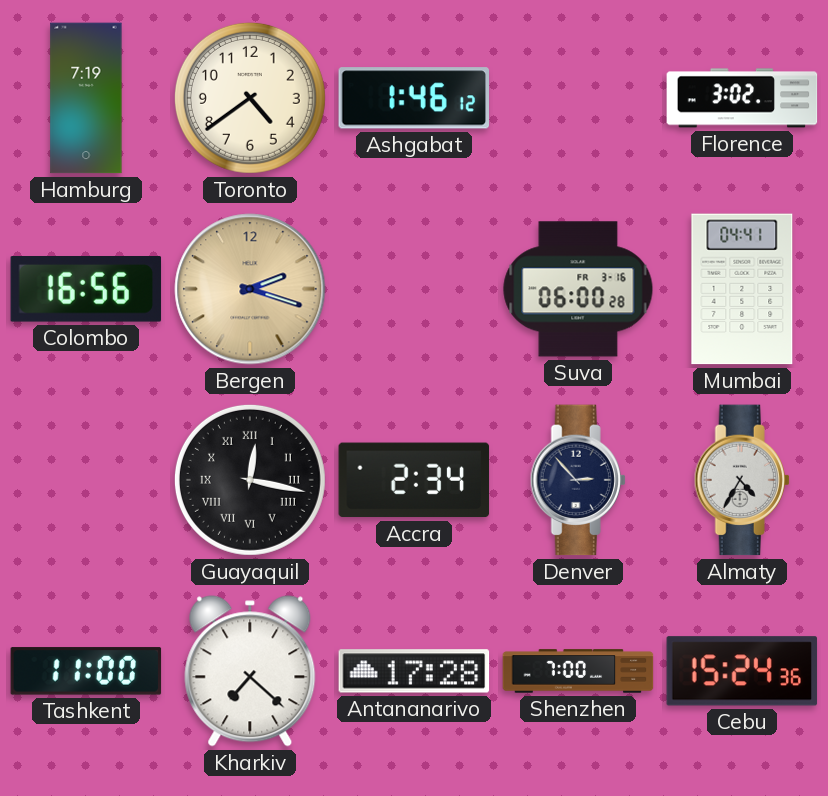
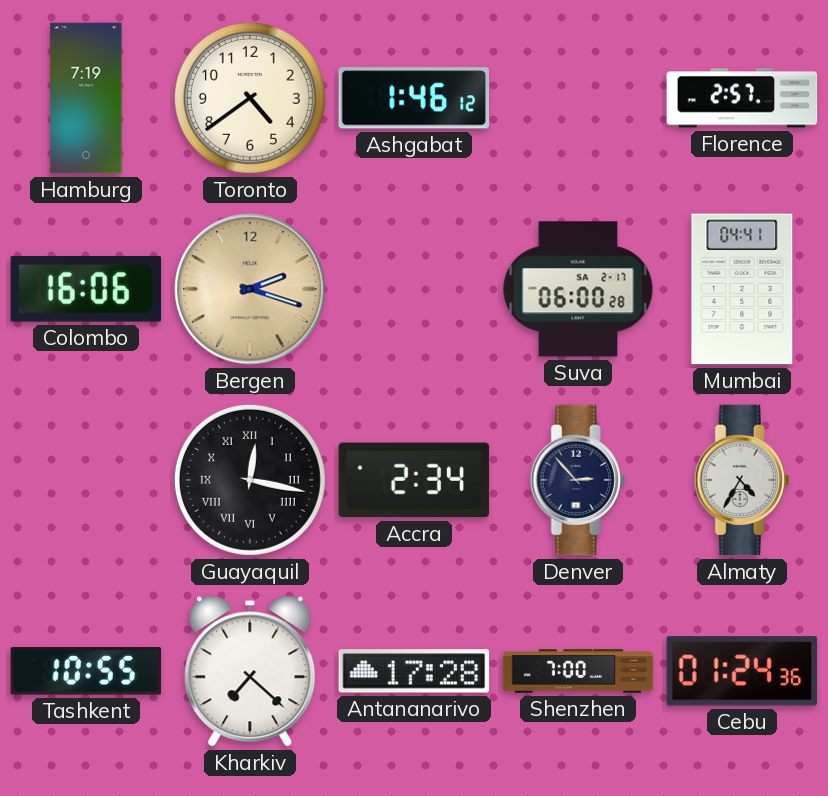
Florence: 3:02 -> 2:57 (742, 98)
Colombo: 16:56 -> 16:06 (86, 289)
Suva date: FR 3-16 -> SA 2-17 (578, 289)
Tashkent: 11:00 -> 10:55 (86, 671)
Cebu: 15:24 -> 01:24 (742, 671)
